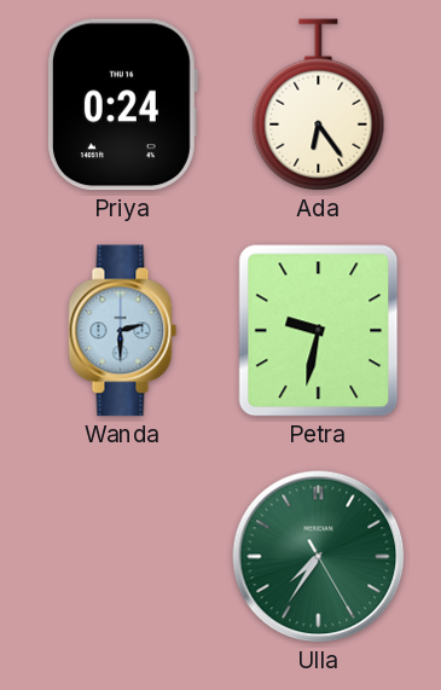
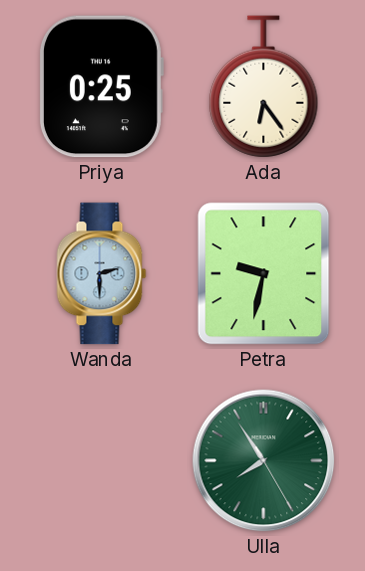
Priya: 0:24 -> 0:25 (101, 87)
Ulla: 7:35 -> 7:54 (264, 461)
